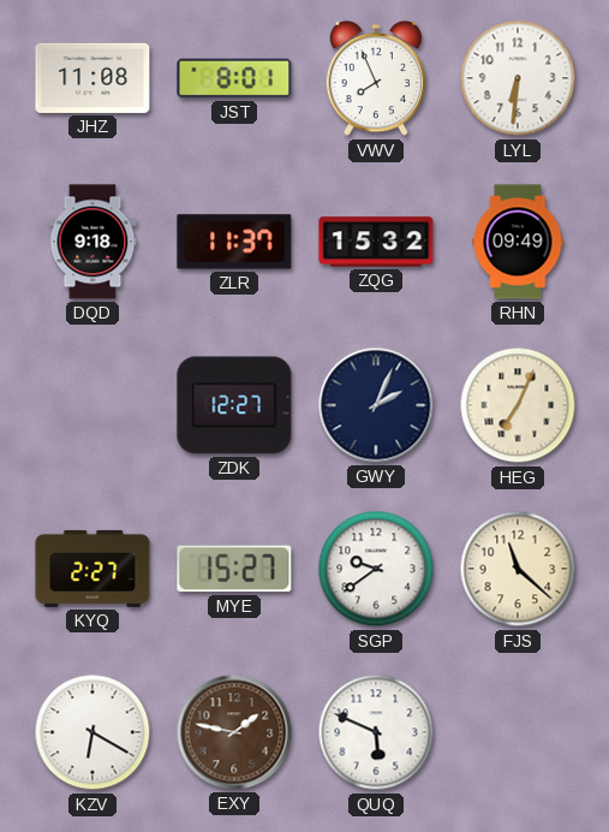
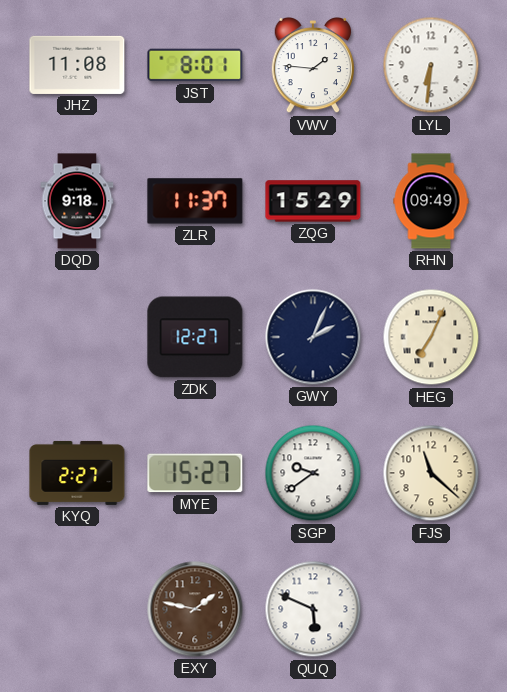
VWV: 7:56 -> 1:46 (312, 65)
ZQG: 15:32 -> 15:29 (313, 201)
KZV: 6:20 -> none (92, 732)
